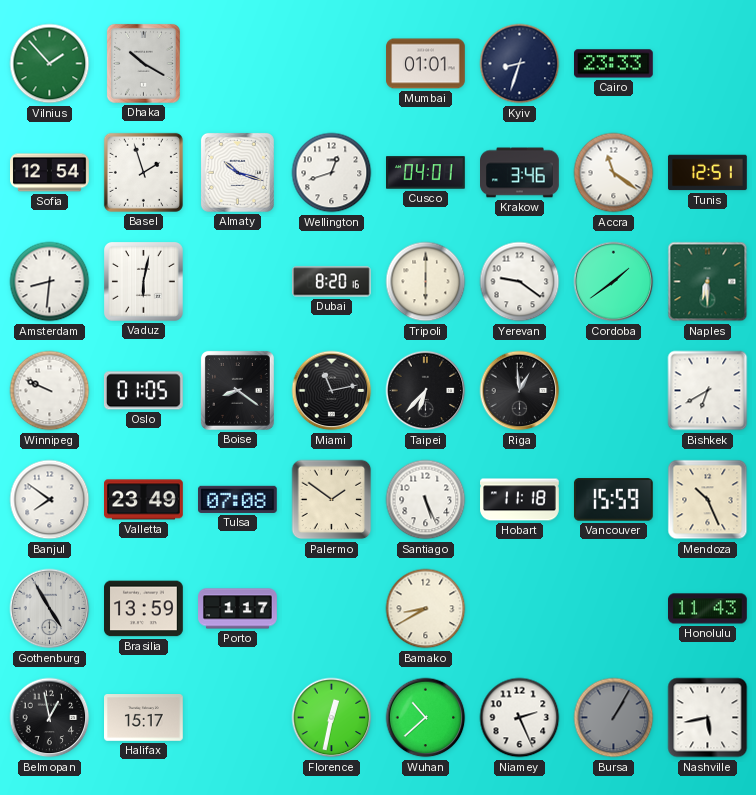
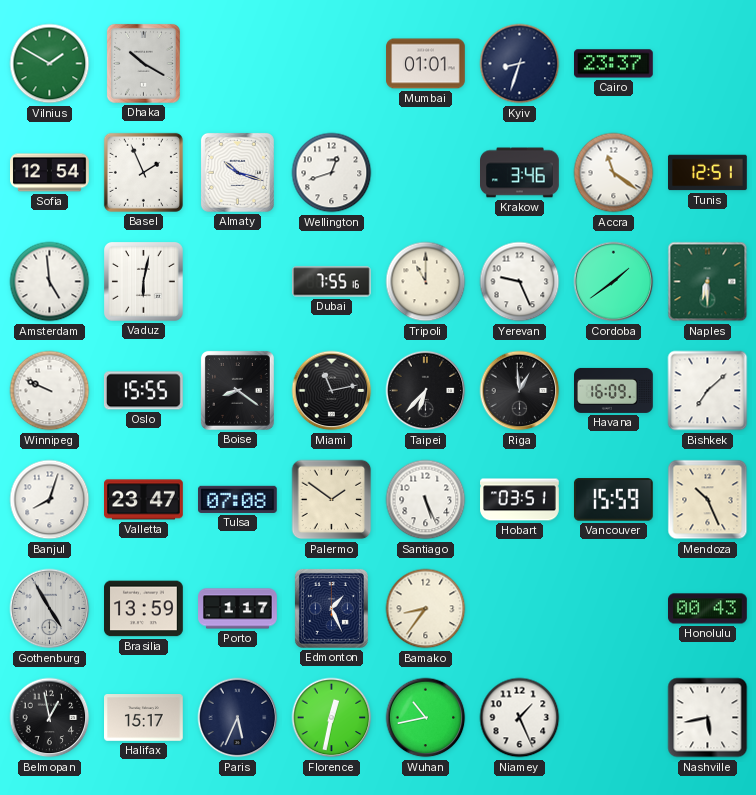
Vilnius: 1:53 -> 1:50 (50, 64)
Cairo: 23:33 -> 23:37 (614, 64)
Basel: 1:57 -> 1:56 (143, 172)
Cusco: 04:01 -> none (426, 173)
Amsterdam: 8:31 -> 4:59 (50, 282)
Dubai: 8:20 -> 7:55 (332, 282)
Tripoli: 6:00 -> 11:00 (426, 282)
Yerevan: 9:21 -> 9:26 (520, 282)
Oslo: 01:05 -> 15:55 (143, 391)
Havana: none -> 16:09 (614, 390)
Bishkek: 6:40 -> 7:08 (708, 391)
Banjul: 7:51 -> 8:03 (50, 500)
Valletta: 23:49 -> 23:47 (144, 500)
Hobart: 11:18 -> 03:51 (520, 500)
Edmonton: none -> 1:26 (331, 608)
Bamako: 8:40 -> 8:36 (426, 609)
Honolulu: 11:43 -> 00:43 (708, 609)
Paris: none -> 5:34 (238, 718)
Wuhan: 10:38 -> 10:43 (426, 718)
Niamey: 2:26 -> 1:26 (520, 718)
Bursa: 1:05 -> none (614, 718)
